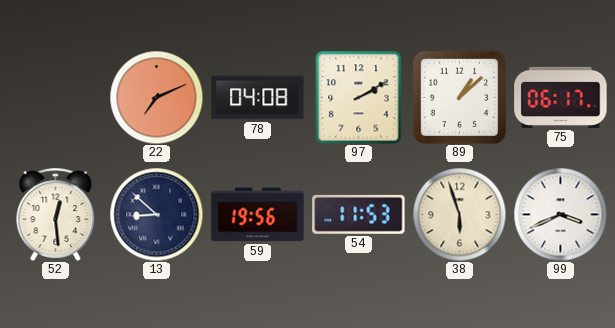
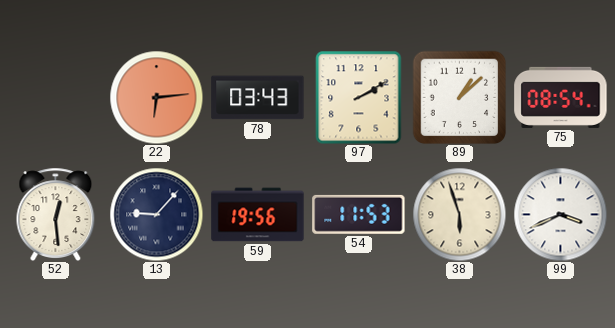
22: 7:11 -> 6:14 (156, 97)
78: 04:08 -> 03:43 (258, 98)
75: 06:17 -> 08:54 (561, 97)
13: 8:52 -> 9:07 (156, 214)
